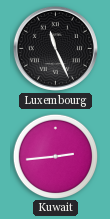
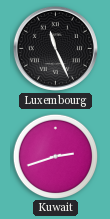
Kuwait: 2:44 -> 2:42 (55, 156)
